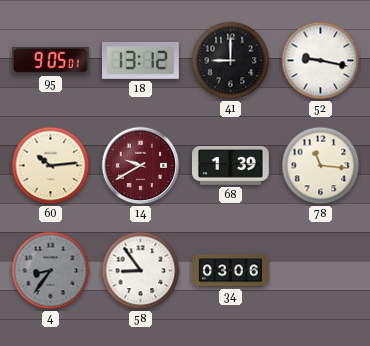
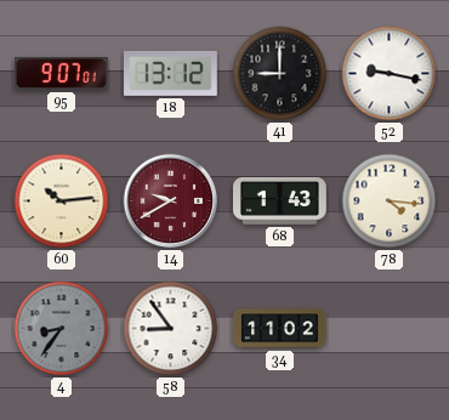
95: 9:05 -> 9:07 (62, 73)
68: 1:39 -> 1:43 (280, 202)
78: 11:16 -> 4:16 (390, 202)
34: 03:06 -> 11:02 (280, 329)
